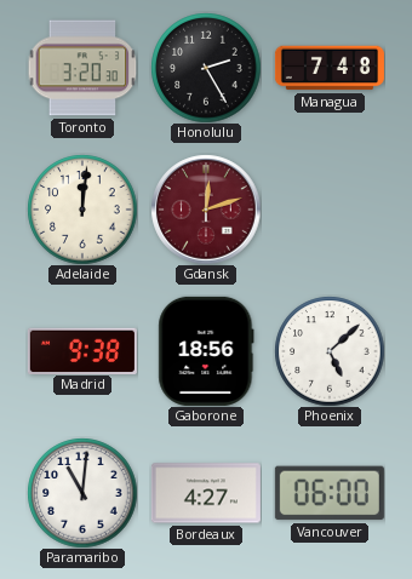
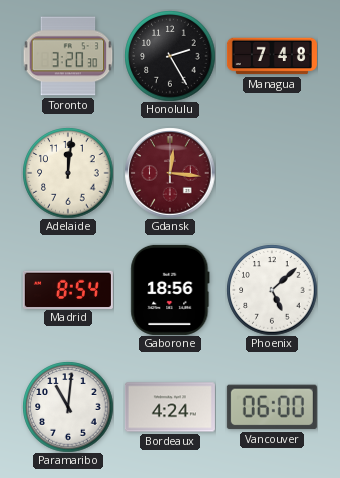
Gdansk: 12:12 -> 12:16 (170, 173)
Madrid: 9:38 -> 8:54 (68, 289)
Bordeaux: 4:27 -> 4:24 (170, 407)
